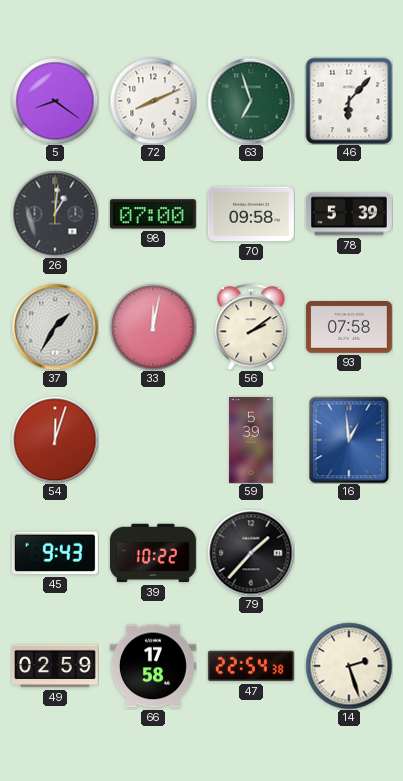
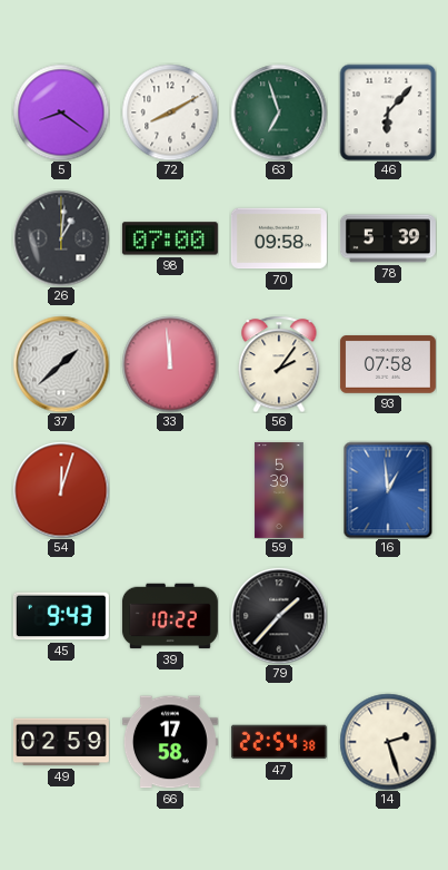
72: 8:11 -> 8:10 (170, 113)
37: 1:35 -> 1:38 (61, 364)
33: 12:02 -> 11:59 (170, 364)
56: 2:09 -> 2:06 (279, 364)
